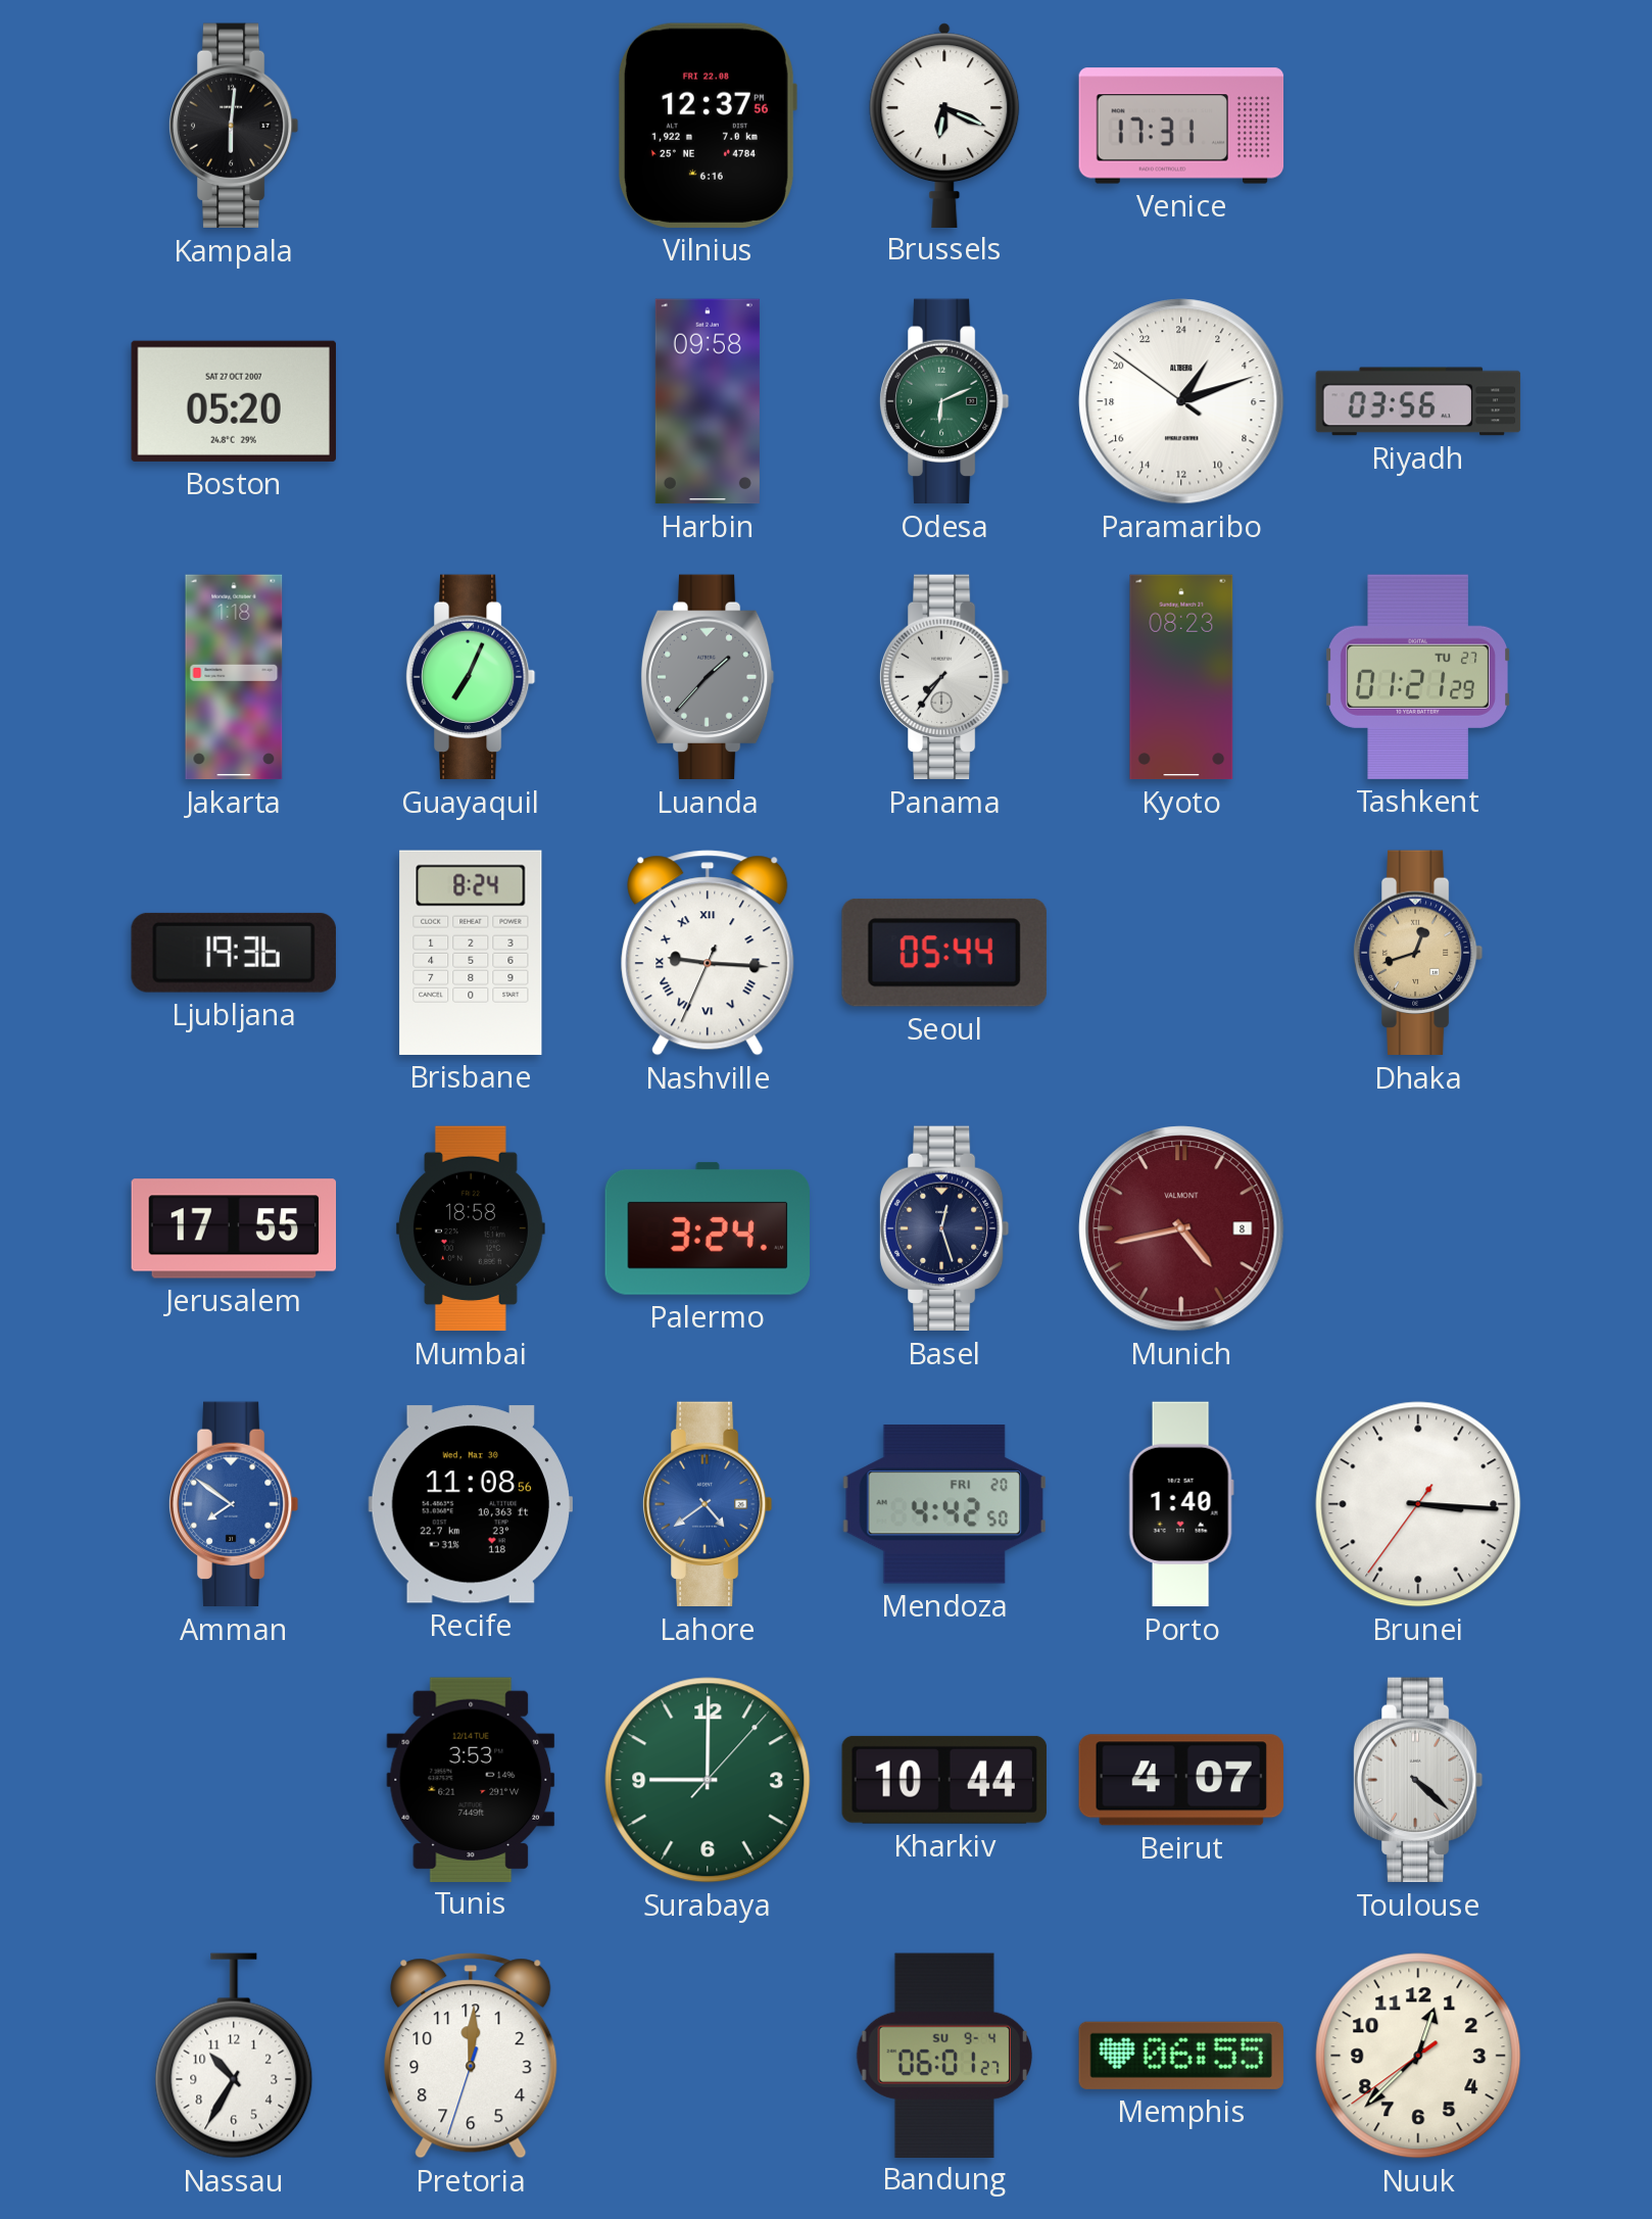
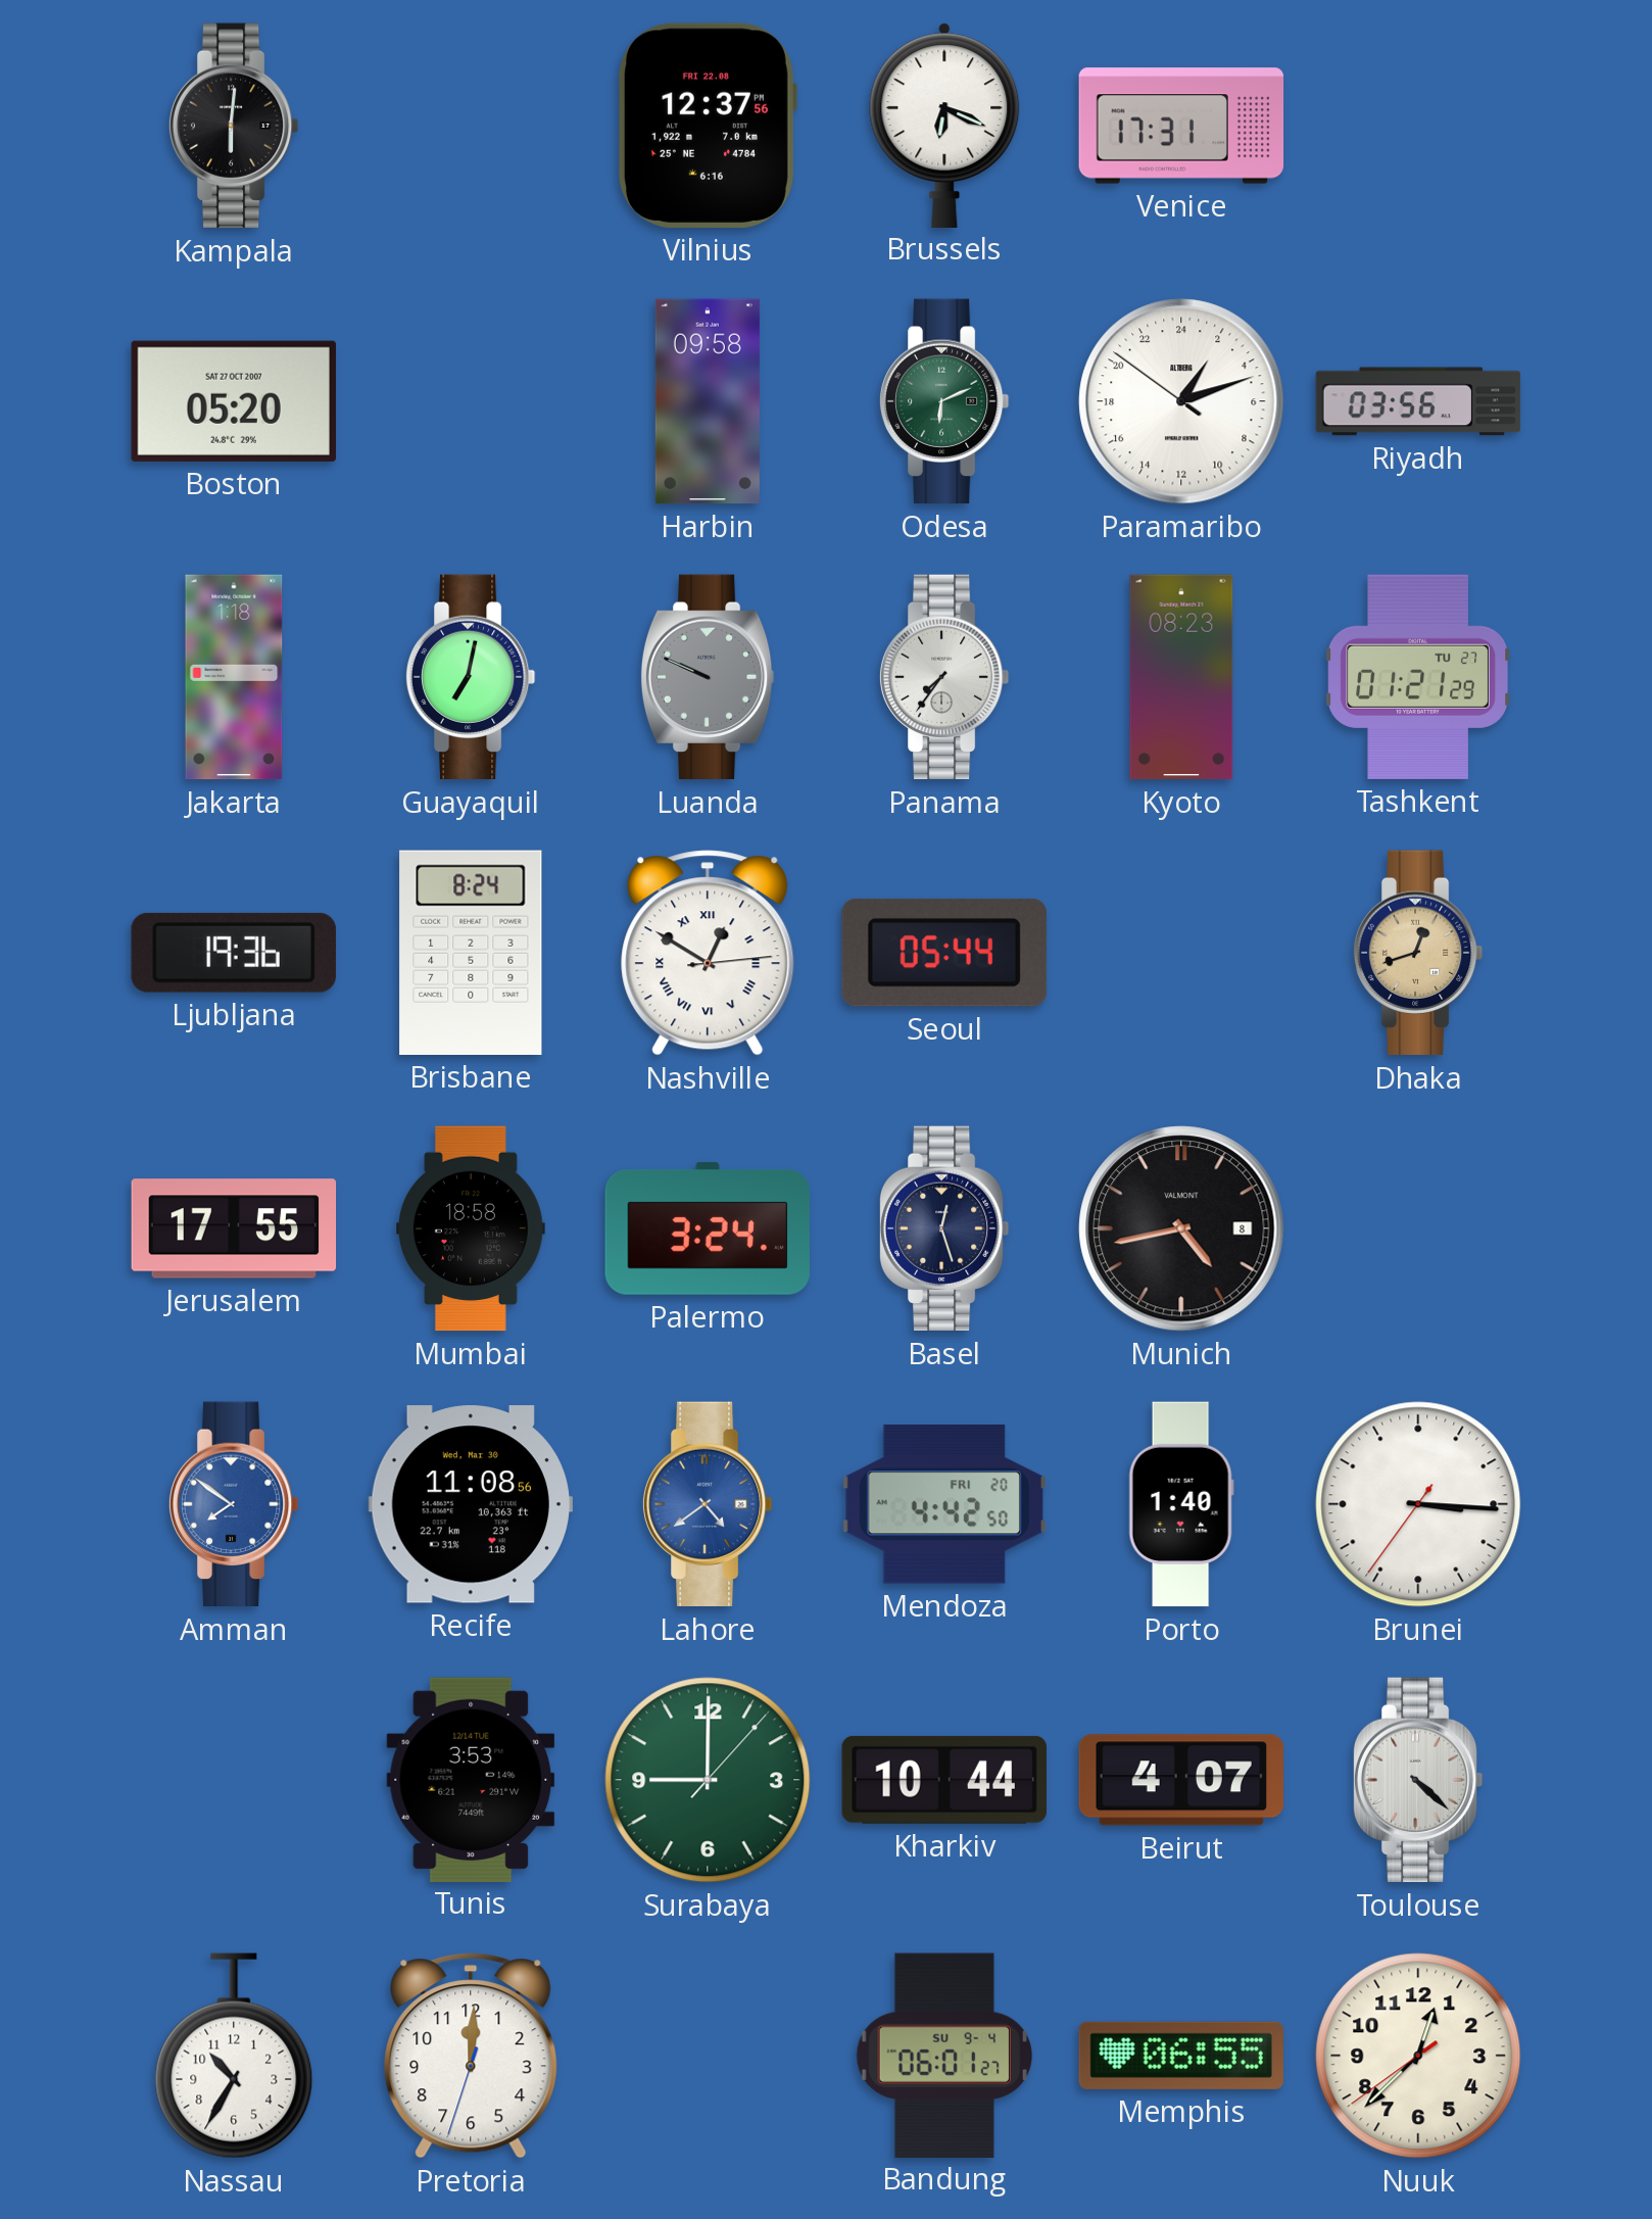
Guayaquil: 7:04 -> 7:02 (471, 677)
Luanda: 1:37 -> 9:49 (708, 677)
Nashville: 9:15 -> 12:50 (708, 953)
Munich dial: burgundy -> black (1181, 1228)
